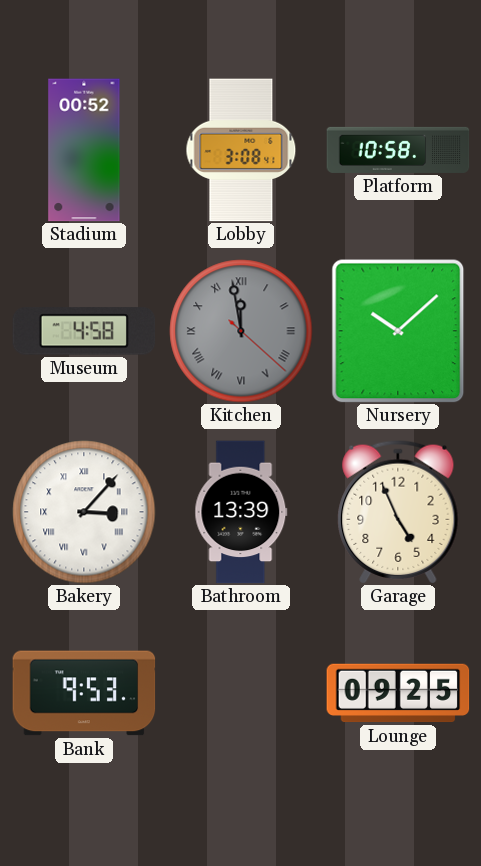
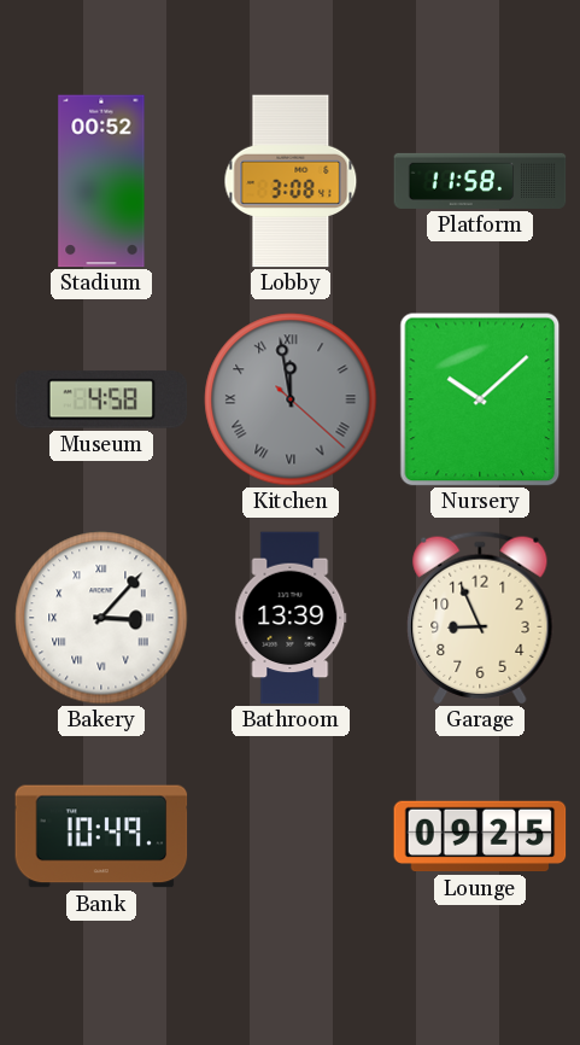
Platform: 10:58 -> 11:58 (480, 181)
Garage: 4:56 -> 8:56 (480, 618)
Bank: 9:53 -> 10:49 (101, 836)
